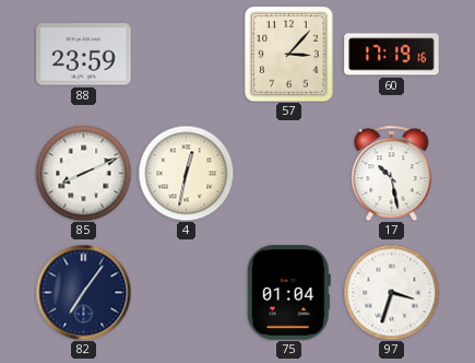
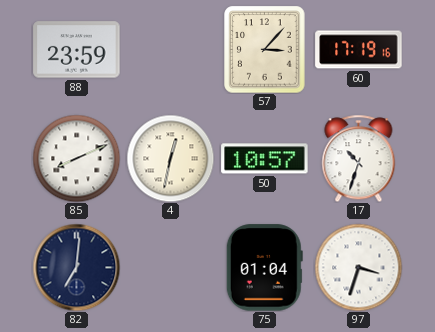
50: none -> 10:57 (265, 159)
17: 10:28 -> 10:33 (359, 158)
82: 7:06 -> 7:01 (76, 267)
